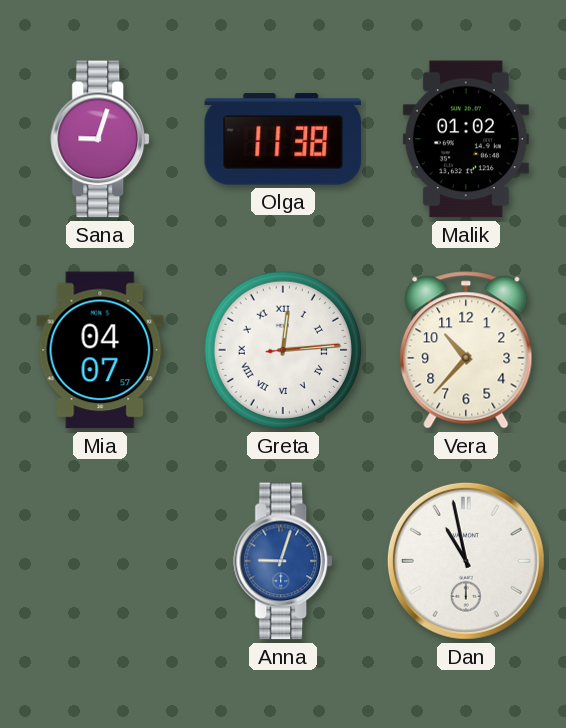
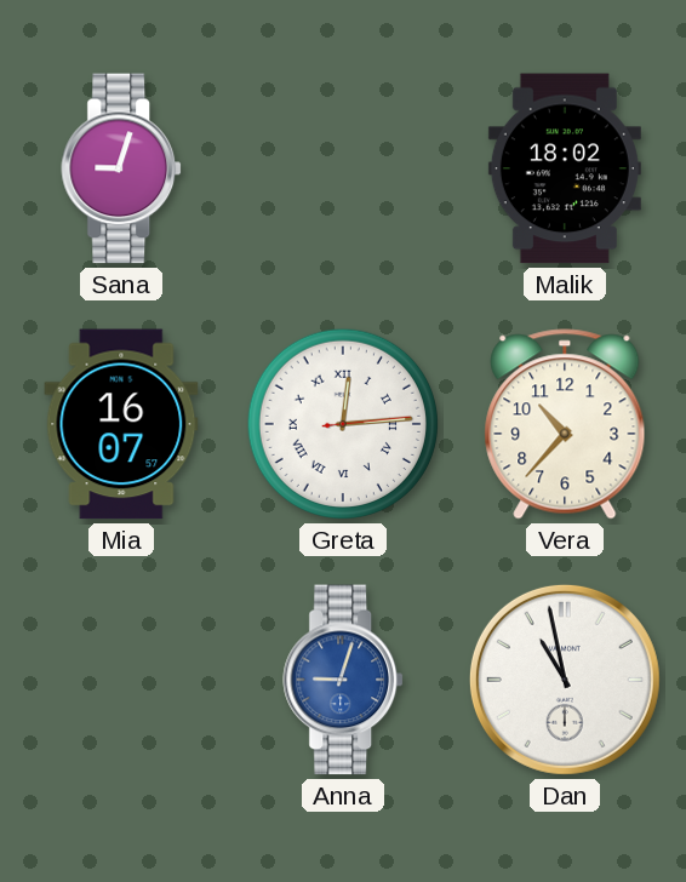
Olga: 11:38 -> none (283, 139)
Malik: 01:02 -> 18:02 (565, 168)
Mia: 04:07 -> 16:07 (121, 424)
